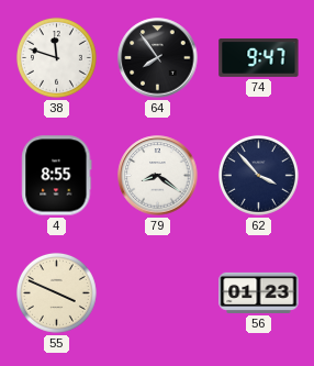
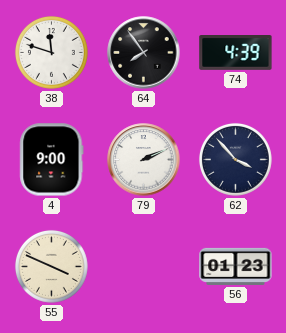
74: 9:47 -> 4:39 (236, 53)
4: 8:55 -> 9:00 (52, 160)
79: 8:21 -> 2:11 (144, 160)
